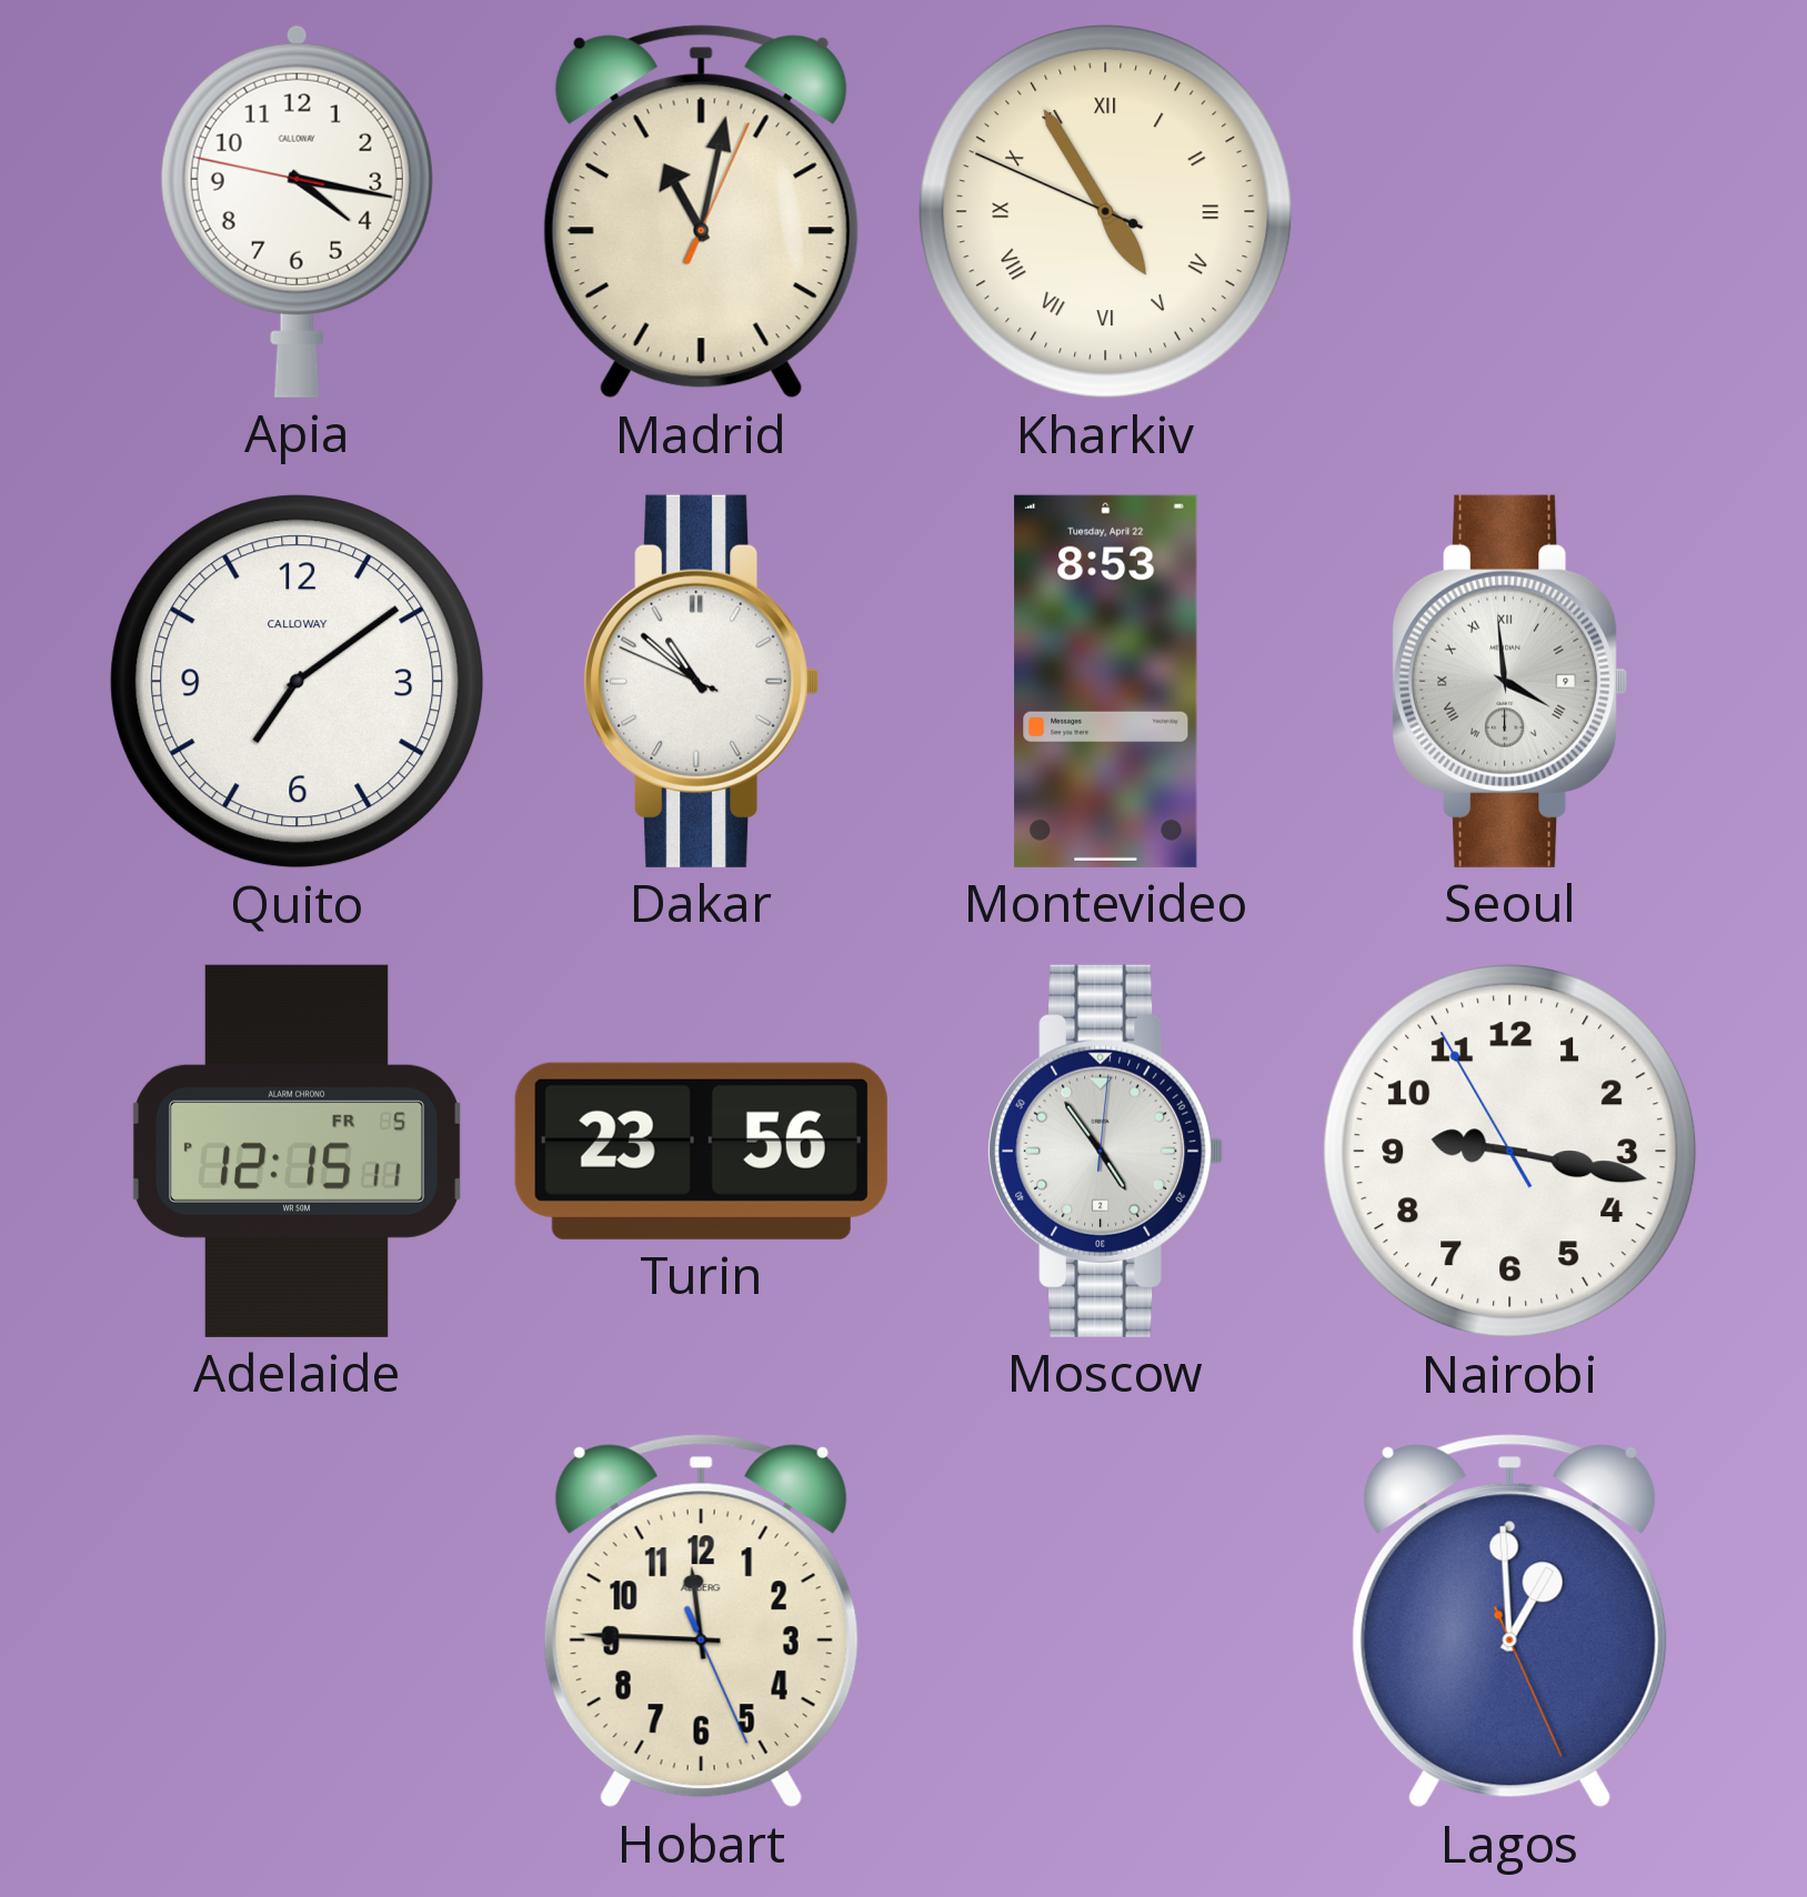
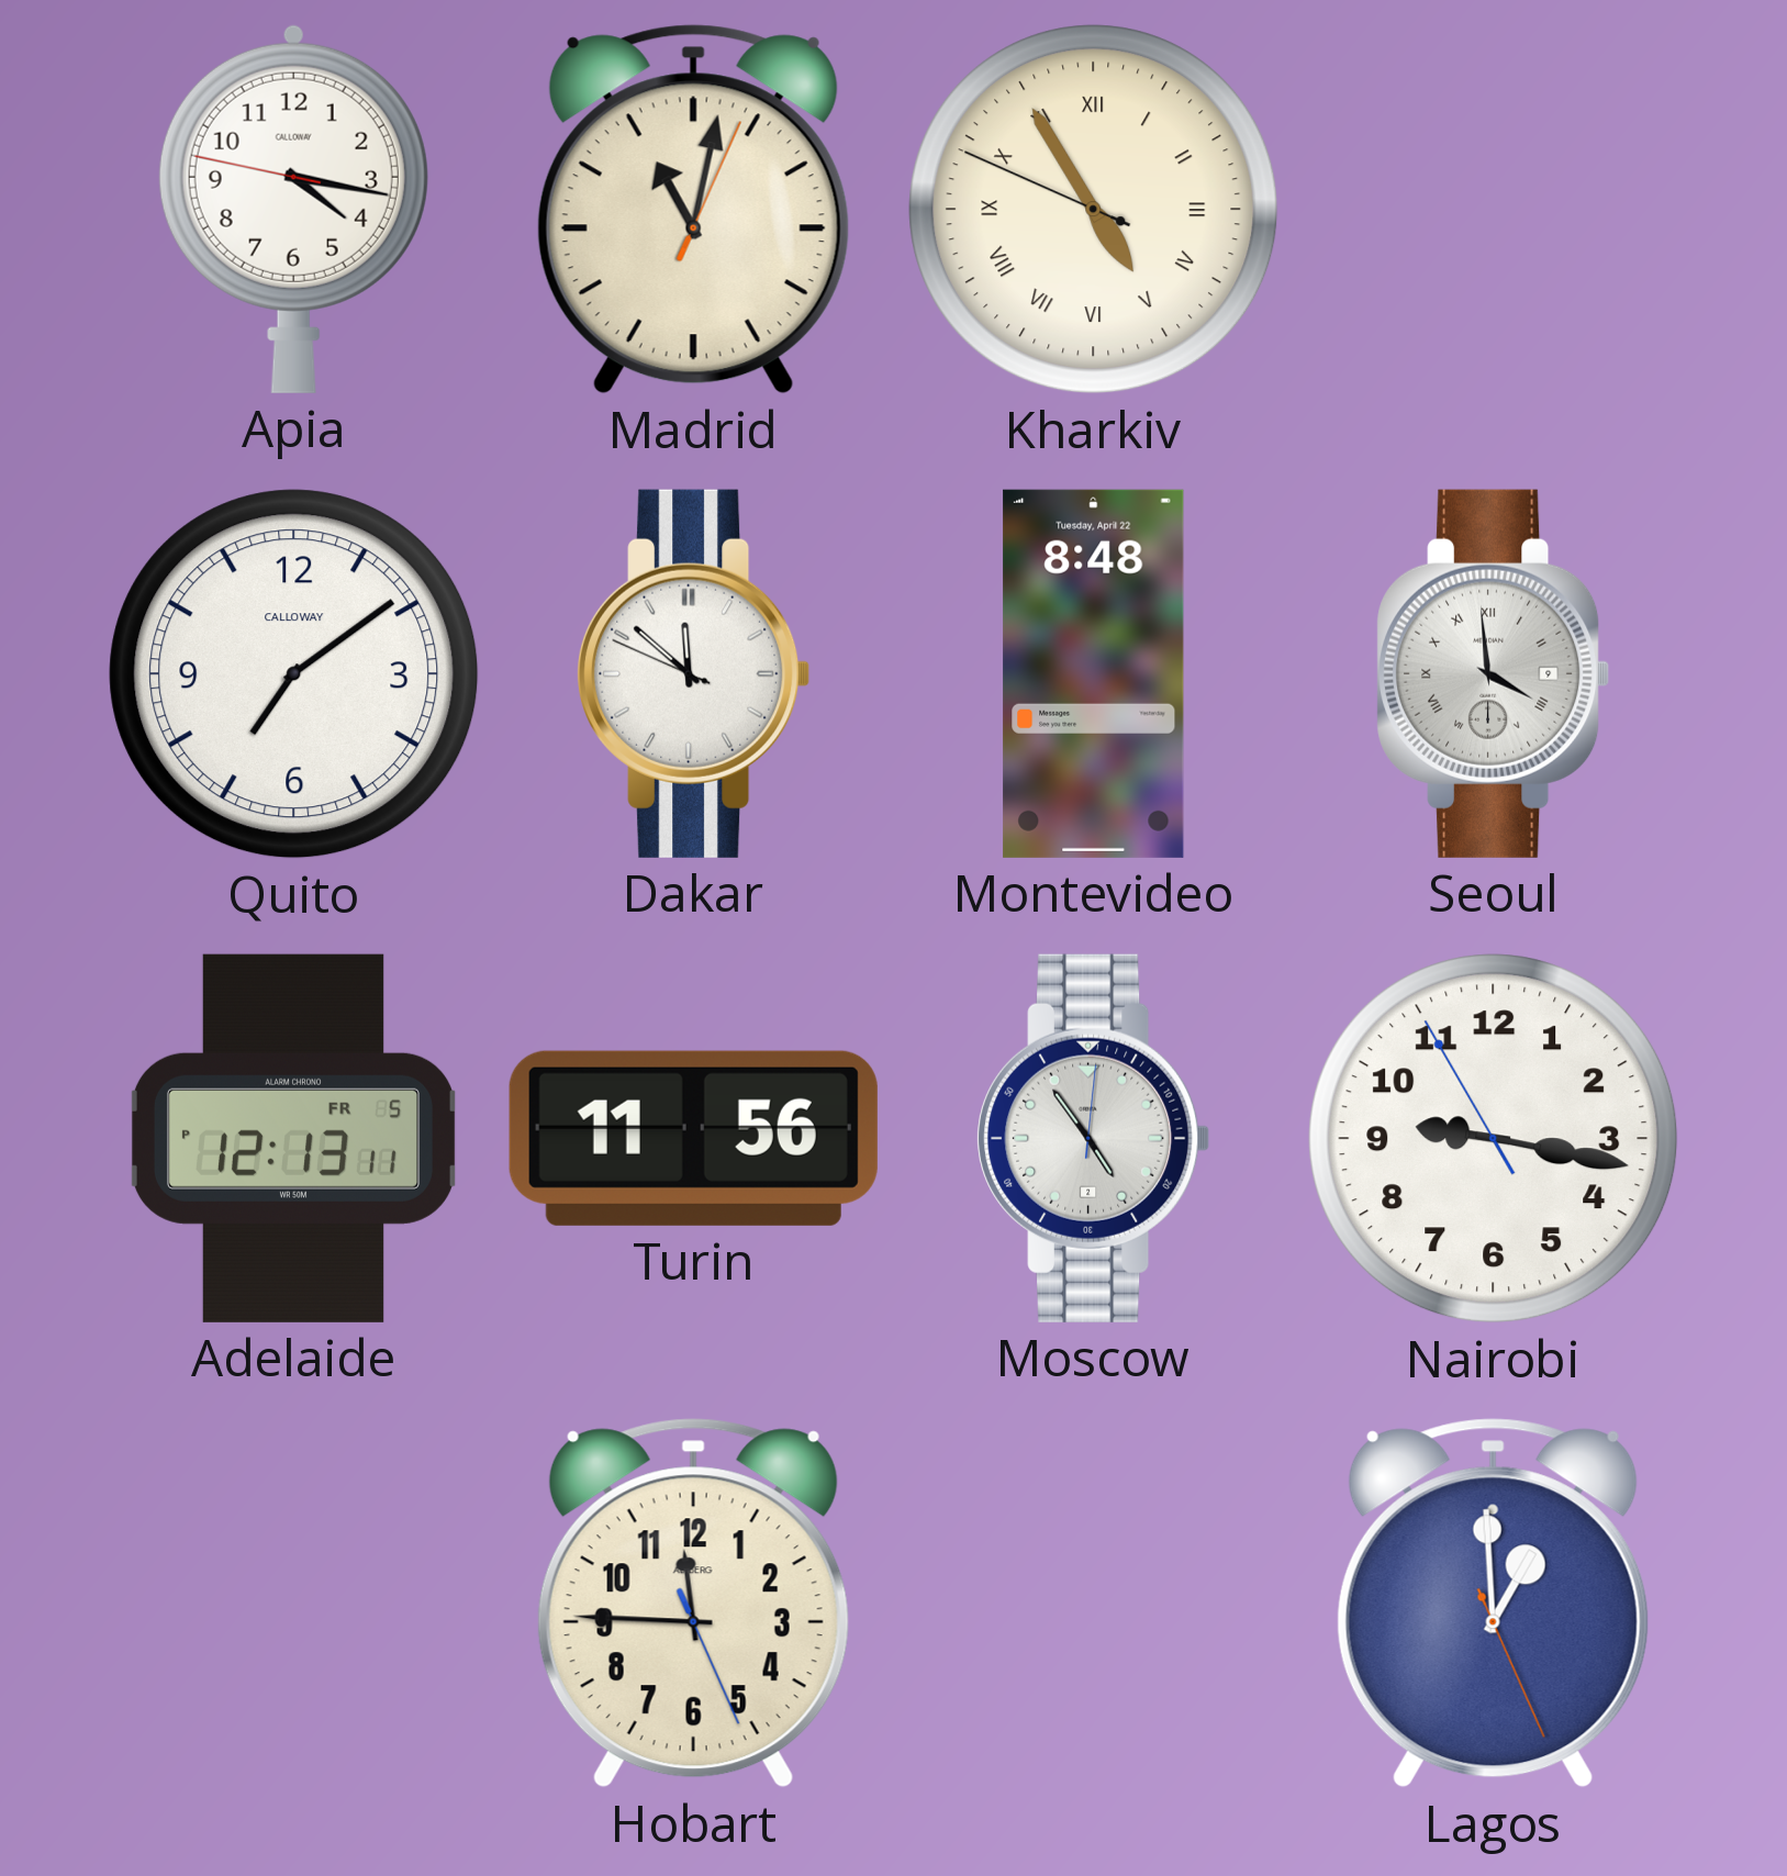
Dakar: 10:51 -> 11:51 (694, 673)
Montevideo: 8:53 -> 8:48 (1094, 673)
Adelaide: 12:15 -> 12:13 (292, 1138)
Turin: 23:56 -> 11:56 (693, 1138)
